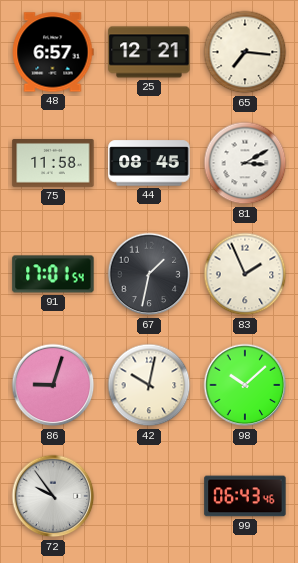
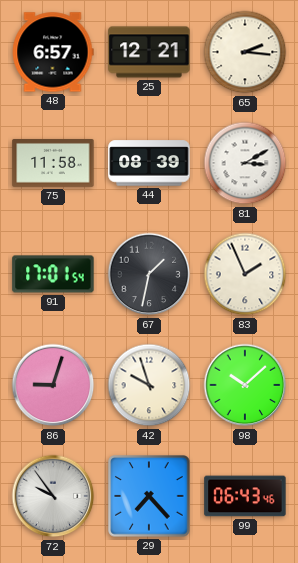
65: 7:16 -> 2:16 (245, 52)
44: 08:45 -> 08:39 (149, 163)
42: 10:02 -> 9:57 (149, 385)
29: none -> 7:23 (149, 496)
